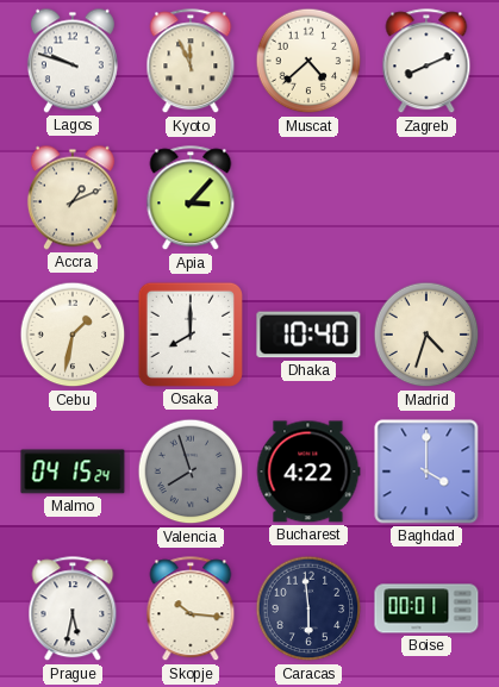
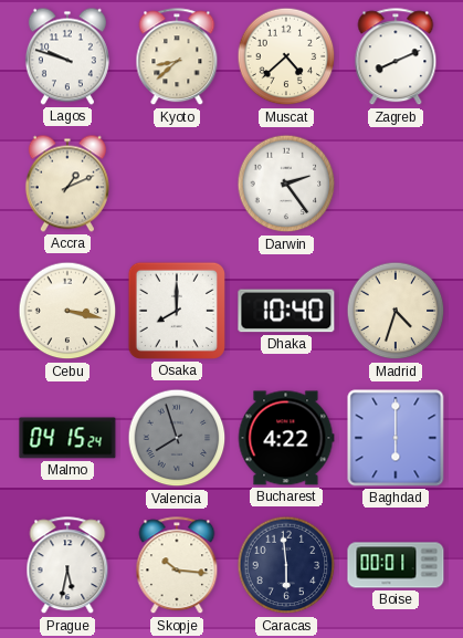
Kyoto: 11:56 -> 8:38 (177, 57)
Apia: 3:07 -> none (191, 199)
Darwin: none -> 2:24 (286, 184)
Cebu: 1:32 -> 3:17 (67, 311)
Baghdad: 4:00 -> 6:00 (396, 438)
